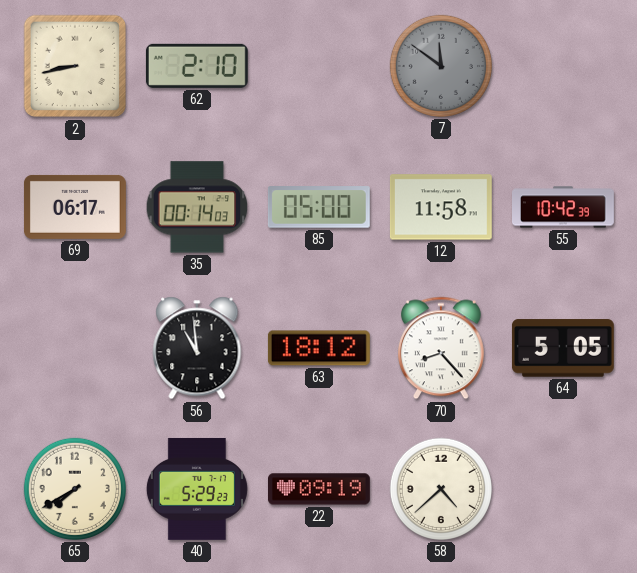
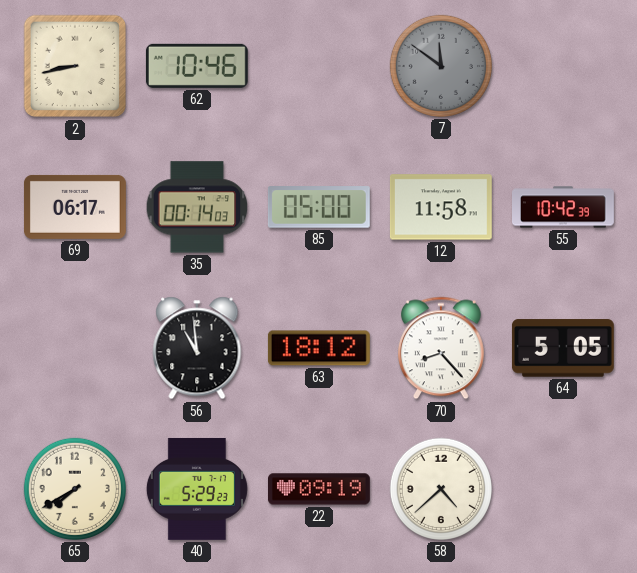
62: 2:10 -> 10:46 (197, 66)
